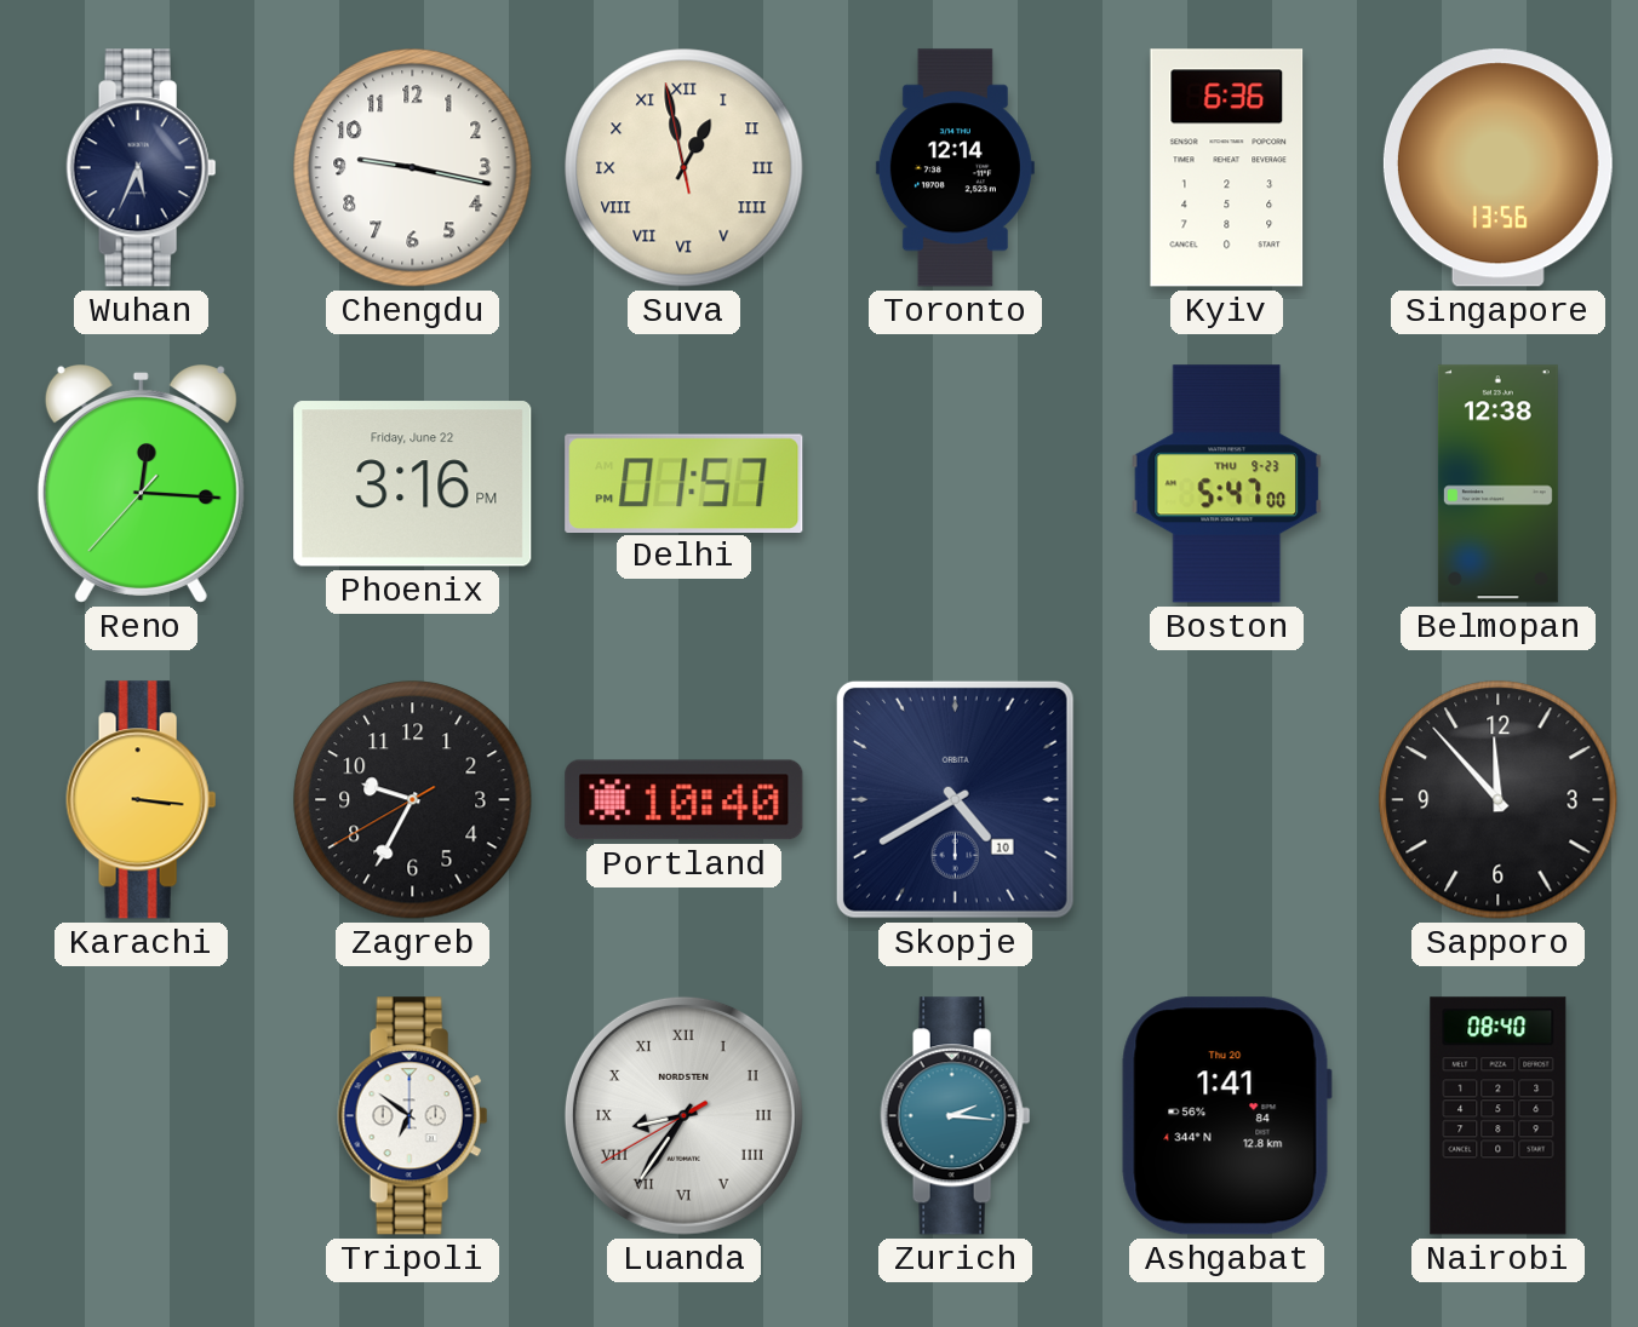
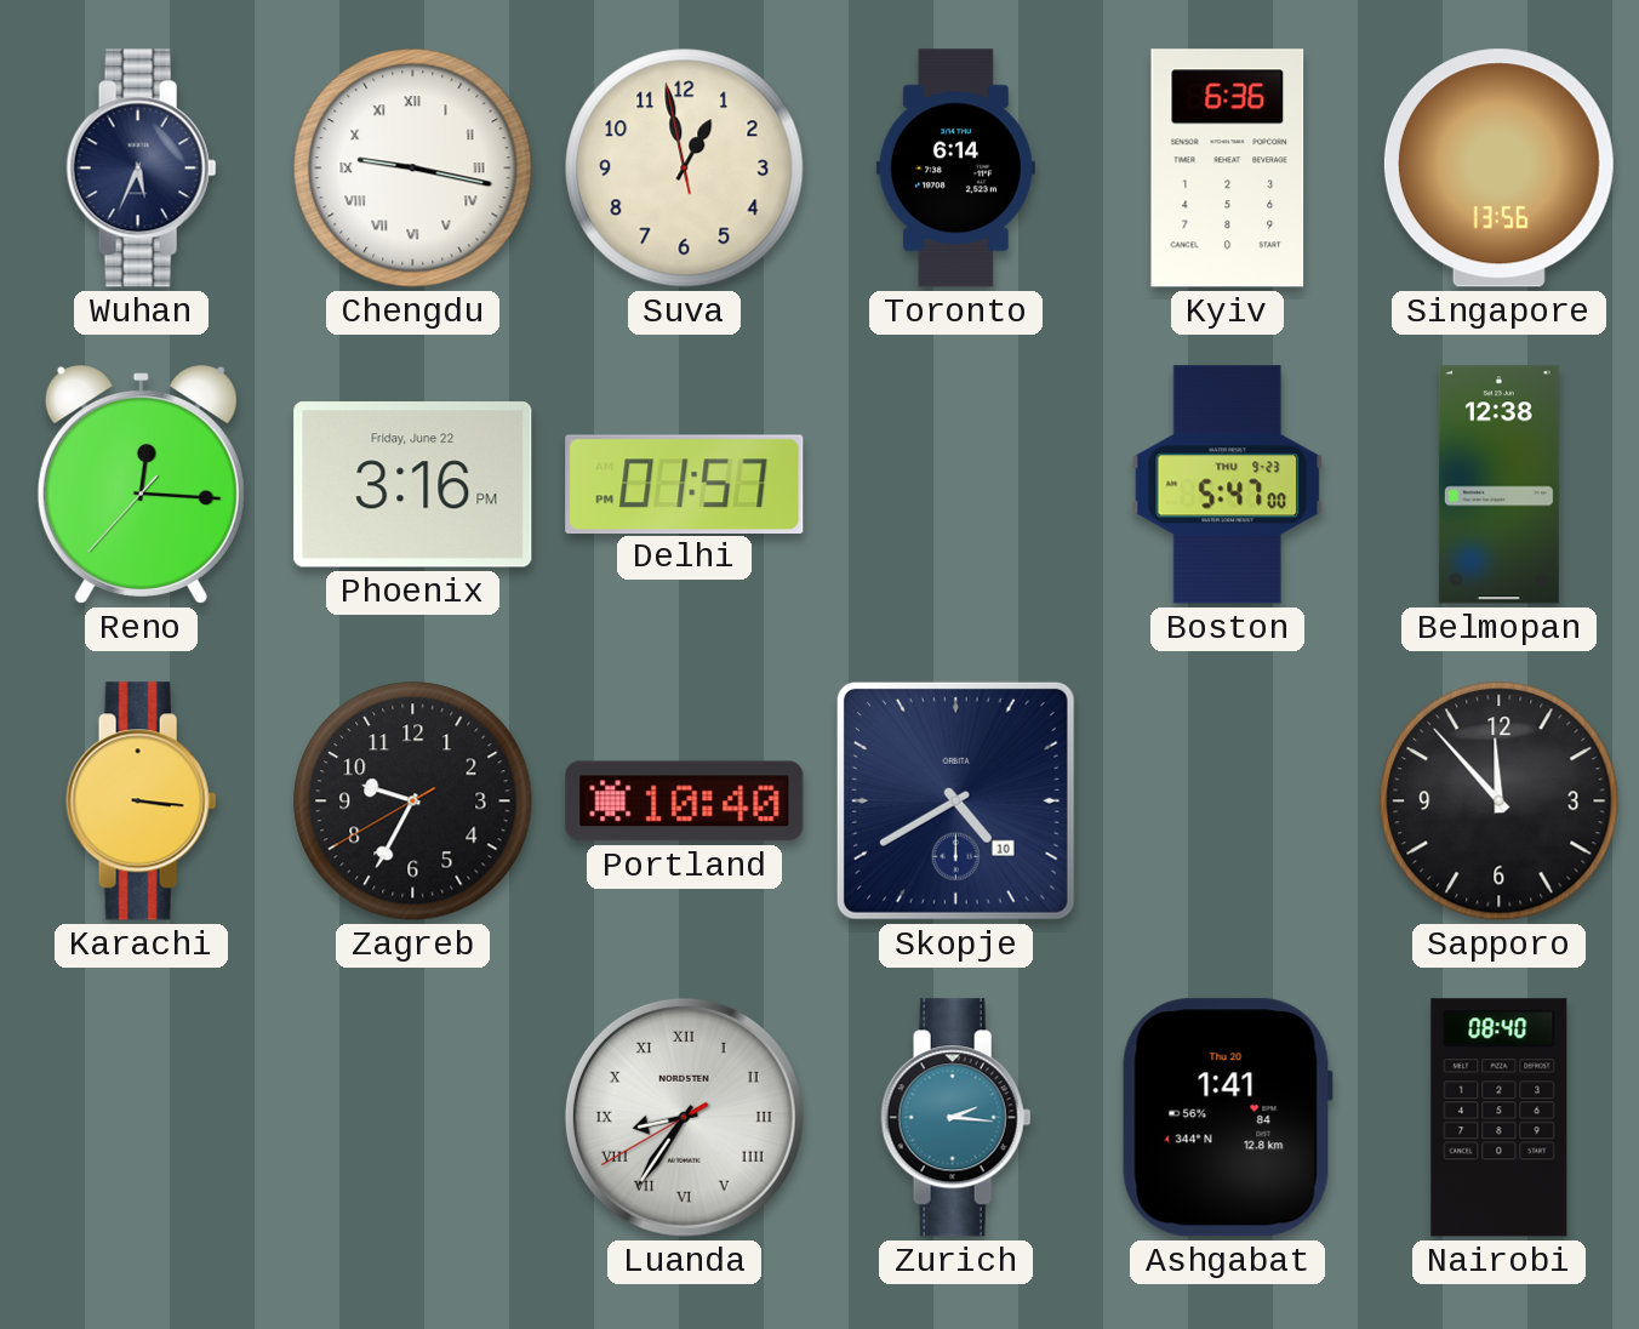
Chengdu numerals: Arabic -> Roman (413, 169)
Suva numerals: Roman -> Arabic (685, 169)
Toronto: 12:14 -> 6:14 (955, 169)
Tripoli: 6:51 -> none (413, 1116)
